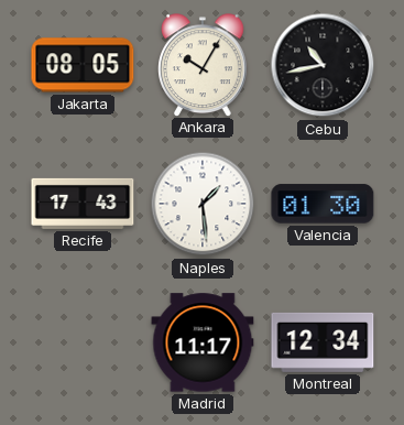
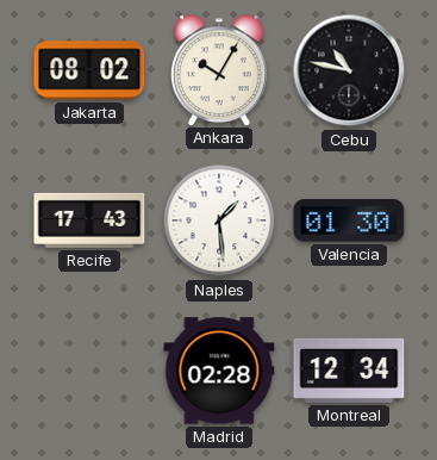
Jakarta: 08:05 -> 08:02 (89, 70)
Cebu: 10:43 -> 10:47 (349, 70)
Madrid: 11:17 -> 02:28 (219, 371)
